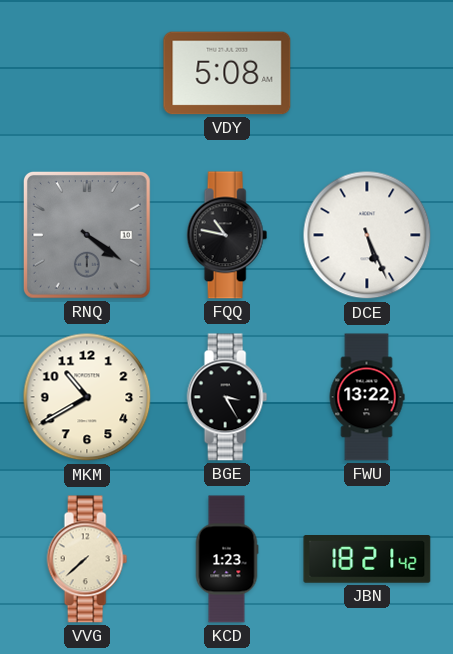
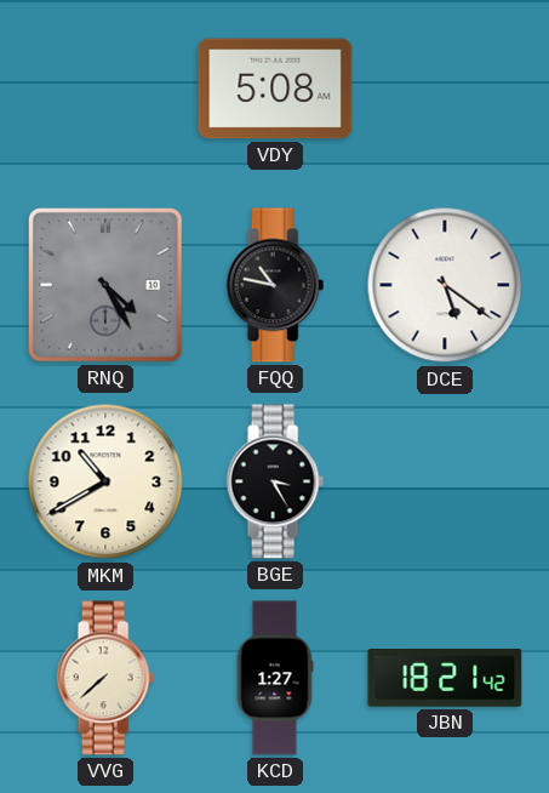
RNQ: 4:21 -> 4:25 (105, 285)
DCE: 5:26 -> 5:21 (445, 285)
FWU: 13:22 -> none (367, 397)
KCD: 1:23 -> 1:27 (275, 678)
